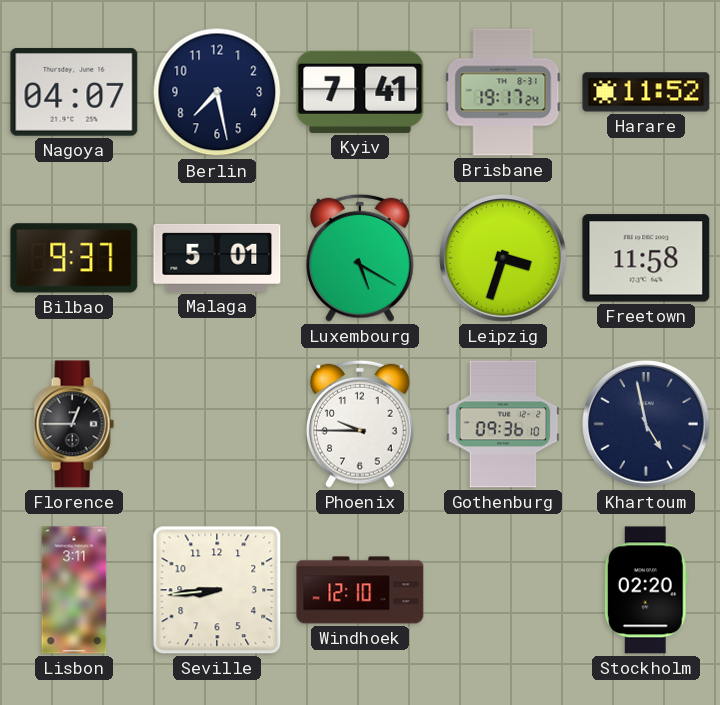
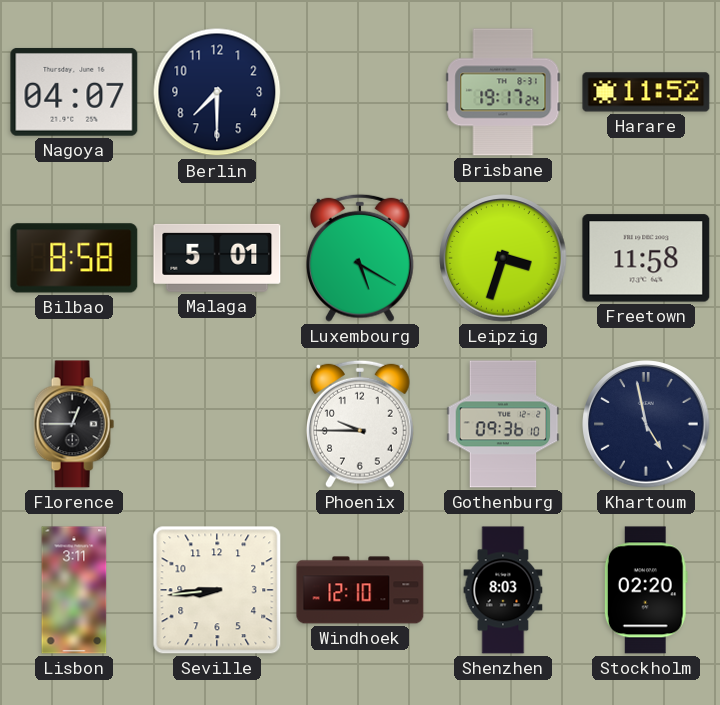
Berlin: 7:28 -> 7:30 (217, 92)
Kyiv: 7:41 -> none (360, 92)
Bilbao: 9:37 -> 8:58 (74, 258)
Shenzhen: none -> 8:03 (503, 590)
